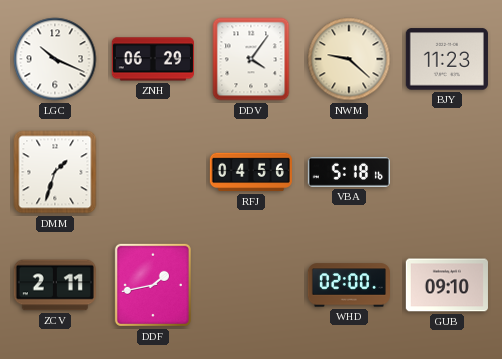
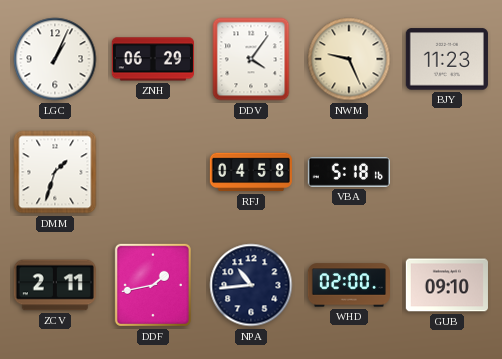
LGC: 10:19 -> 1:04 (55, 59)
NWM: 9:22 -> 9:26 (349, 59)
RFJ: 04:56 -> 04:58 (250, 172)
NPA: none -> 10:44 (251, 285)
